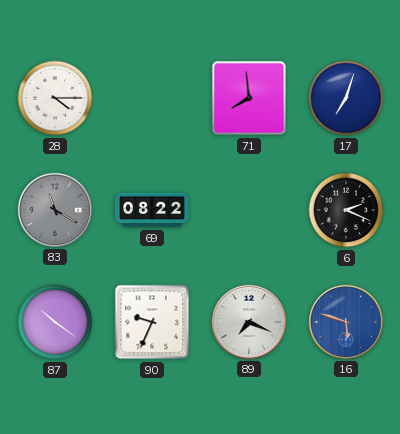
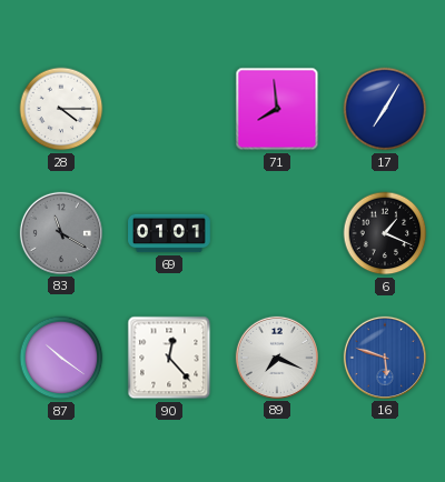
17: 7:03 -> 7:05 (385, 109)
69: 08:22 -> 01:01 (169, 233)
6: 2:19 -> 1:19 (385, 233)
90: 9:34 -> 12:23 (169, 358)
